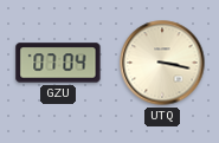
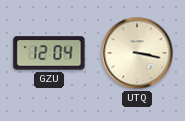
GZU: 07:04 -> 12:04 (49, 53)
